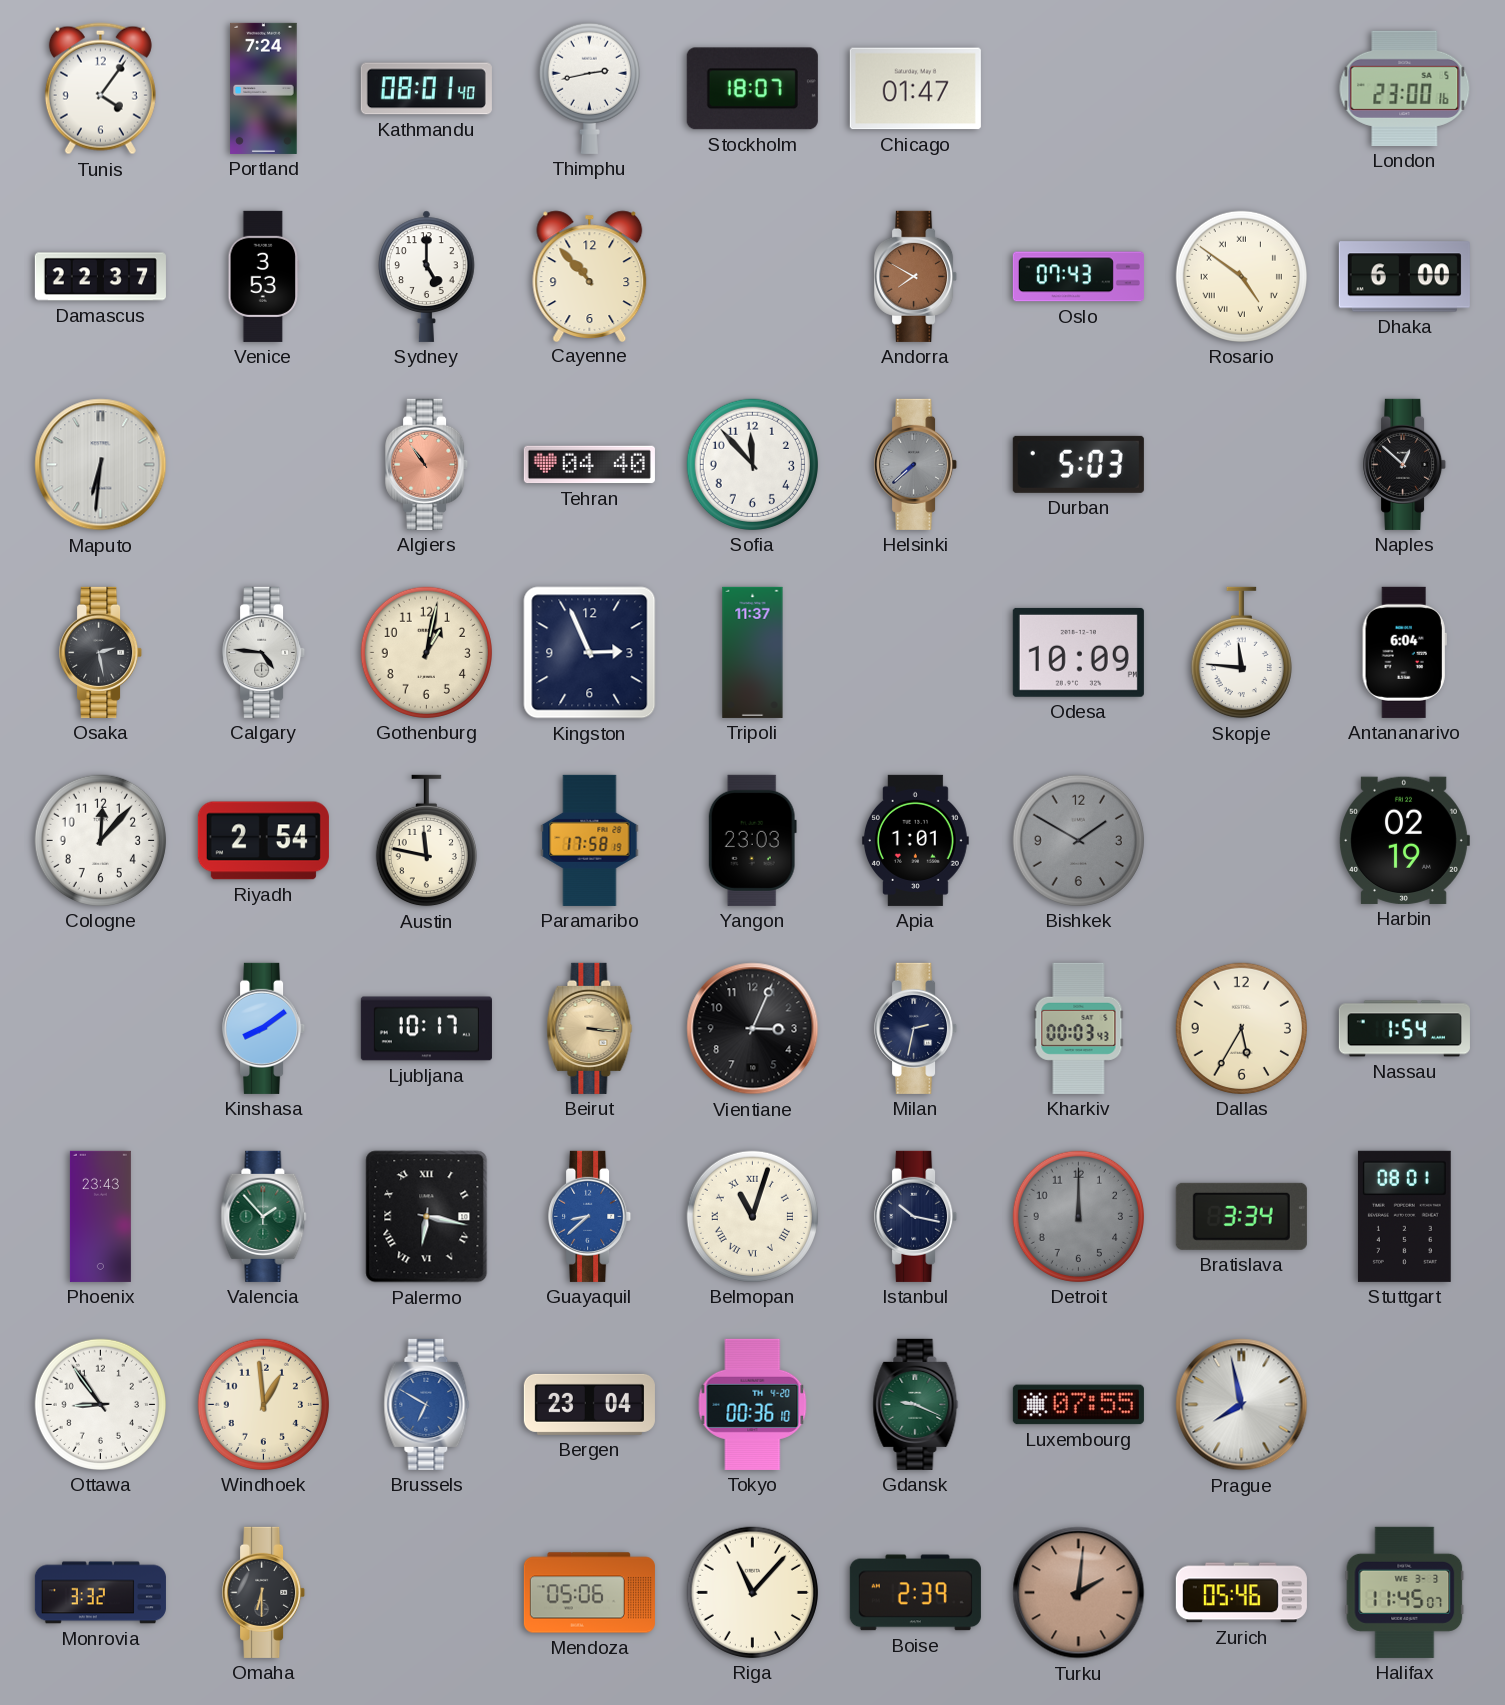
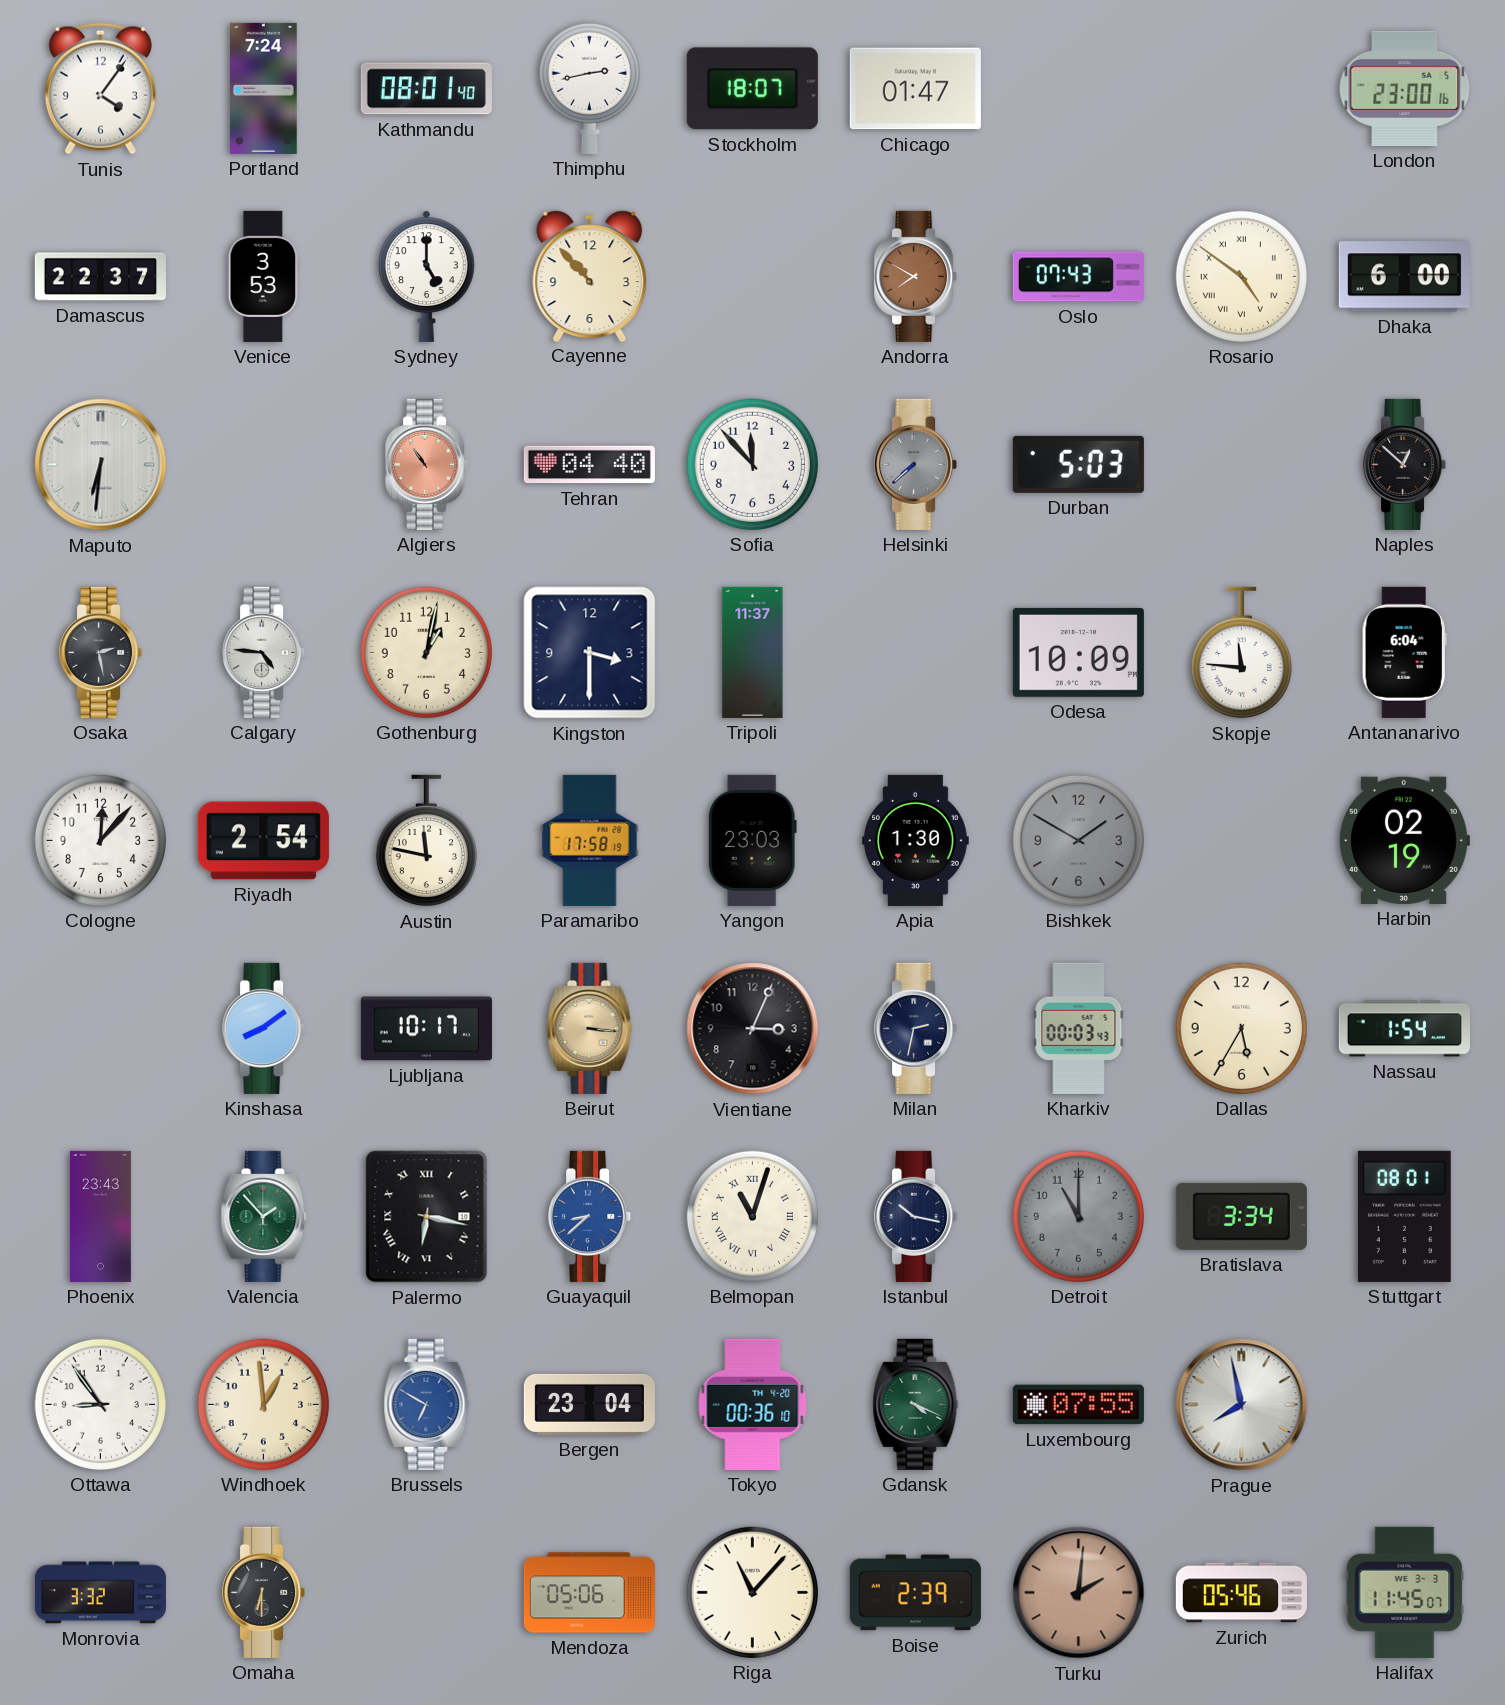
Kingston: 2:56 -> 3:30 (590, 653)
Apia: 1:01 -> 1:30 (915, 840)
Detroit: 12:00 -> 11:00 (1078, 1216)
Gdansk: 9:19 -> 4:19 (916, 1404)
